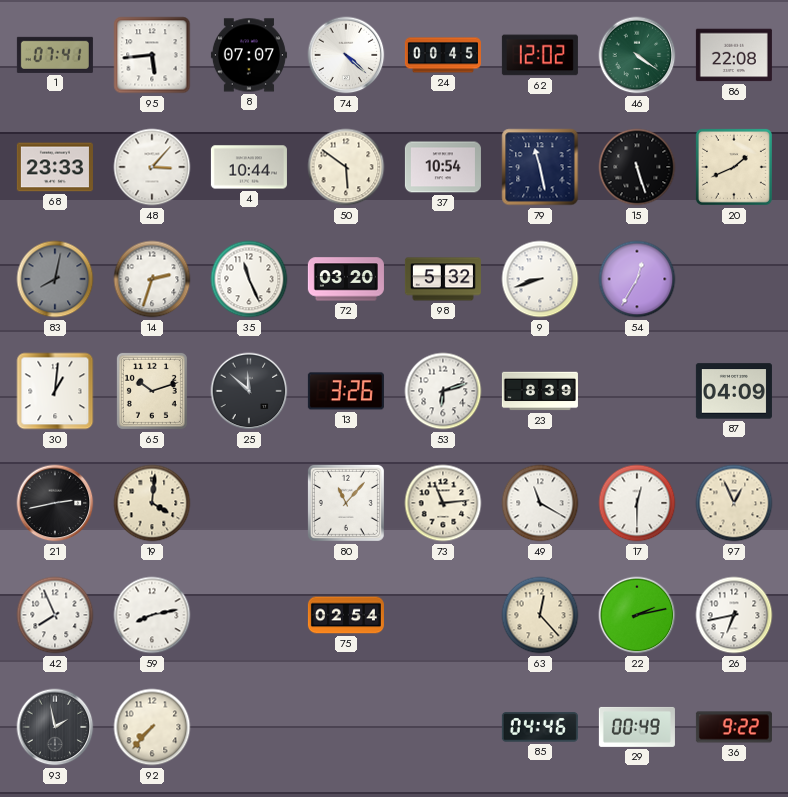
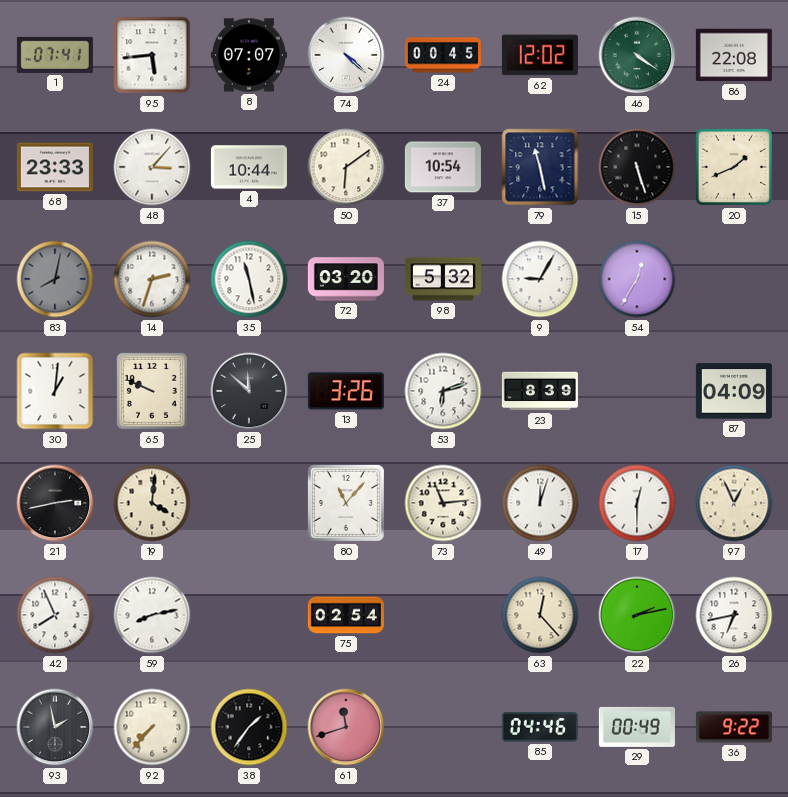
50: 5:51 -> 6:09 (346, 167)
35: 11:26 -> 11:28 (249, 279)
9: 8:42 -> 9:05 (540, 279)
65: 10:12 -> 9:49 (152, 391)
49: 11:20 -> 12:03 (540, 503)
38: none -> 1:36 (249, 727)
61: none -> 11:42 (346, 727)
